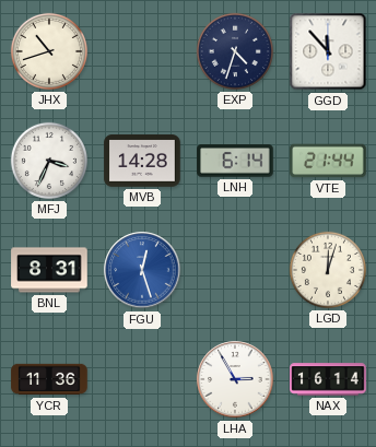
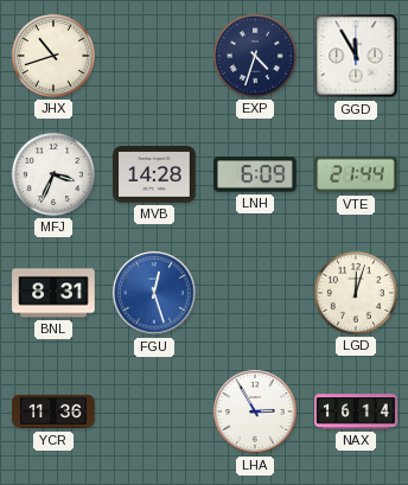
GGD: 11:53 -> 11:55 (356, 56)
LNH: 6:14 -> 6:09 (255, 174)
